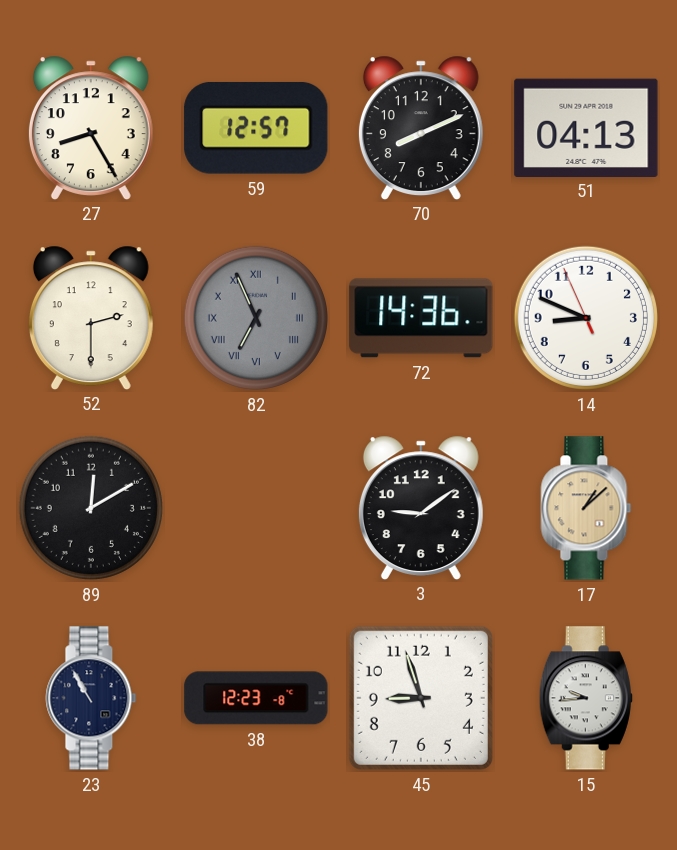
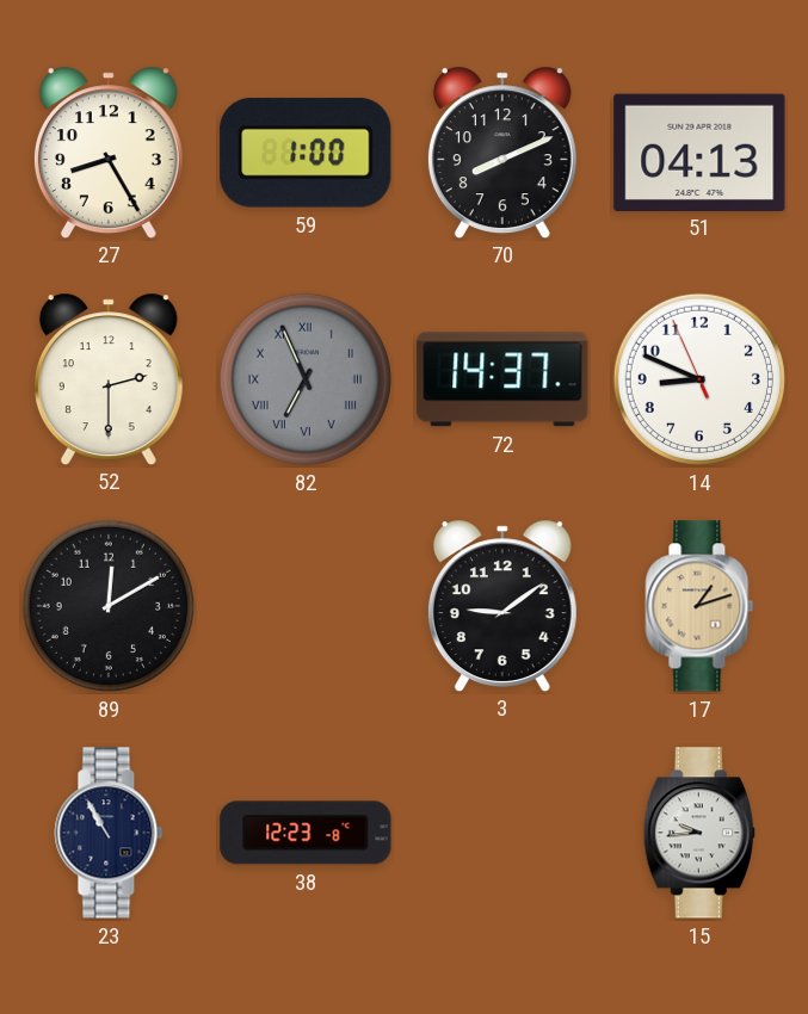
59: 12:57 -> 1:00 (306, 153)
72: 14:36 -> 14:37 (502, 379)
17: 1:08 -> 1:12 (699, 606)
45: 8:57 -> none (421, 698)
